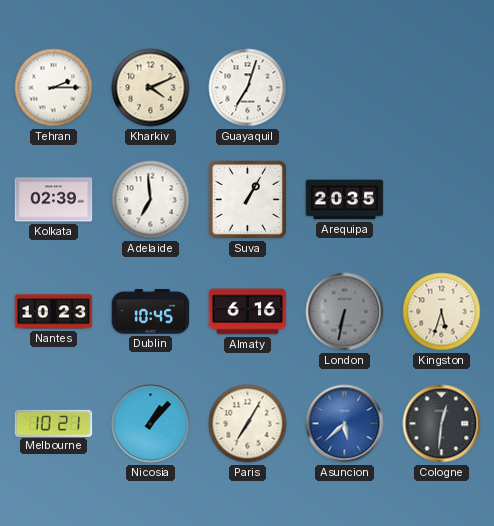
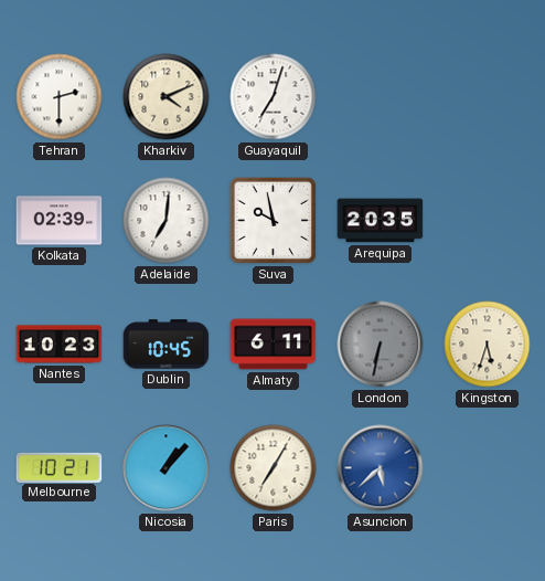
Tehran: 2:15 -> 2:30 (60, 97)
Adelaide: 6:59 -> 7:01 (167, 221)
Suva: 1:05 -> 9:58 (272, 220)
Almaty: 6:16 -> 6:11 (274, 345)
Cologne: 12:31 -> none (442, 424)
